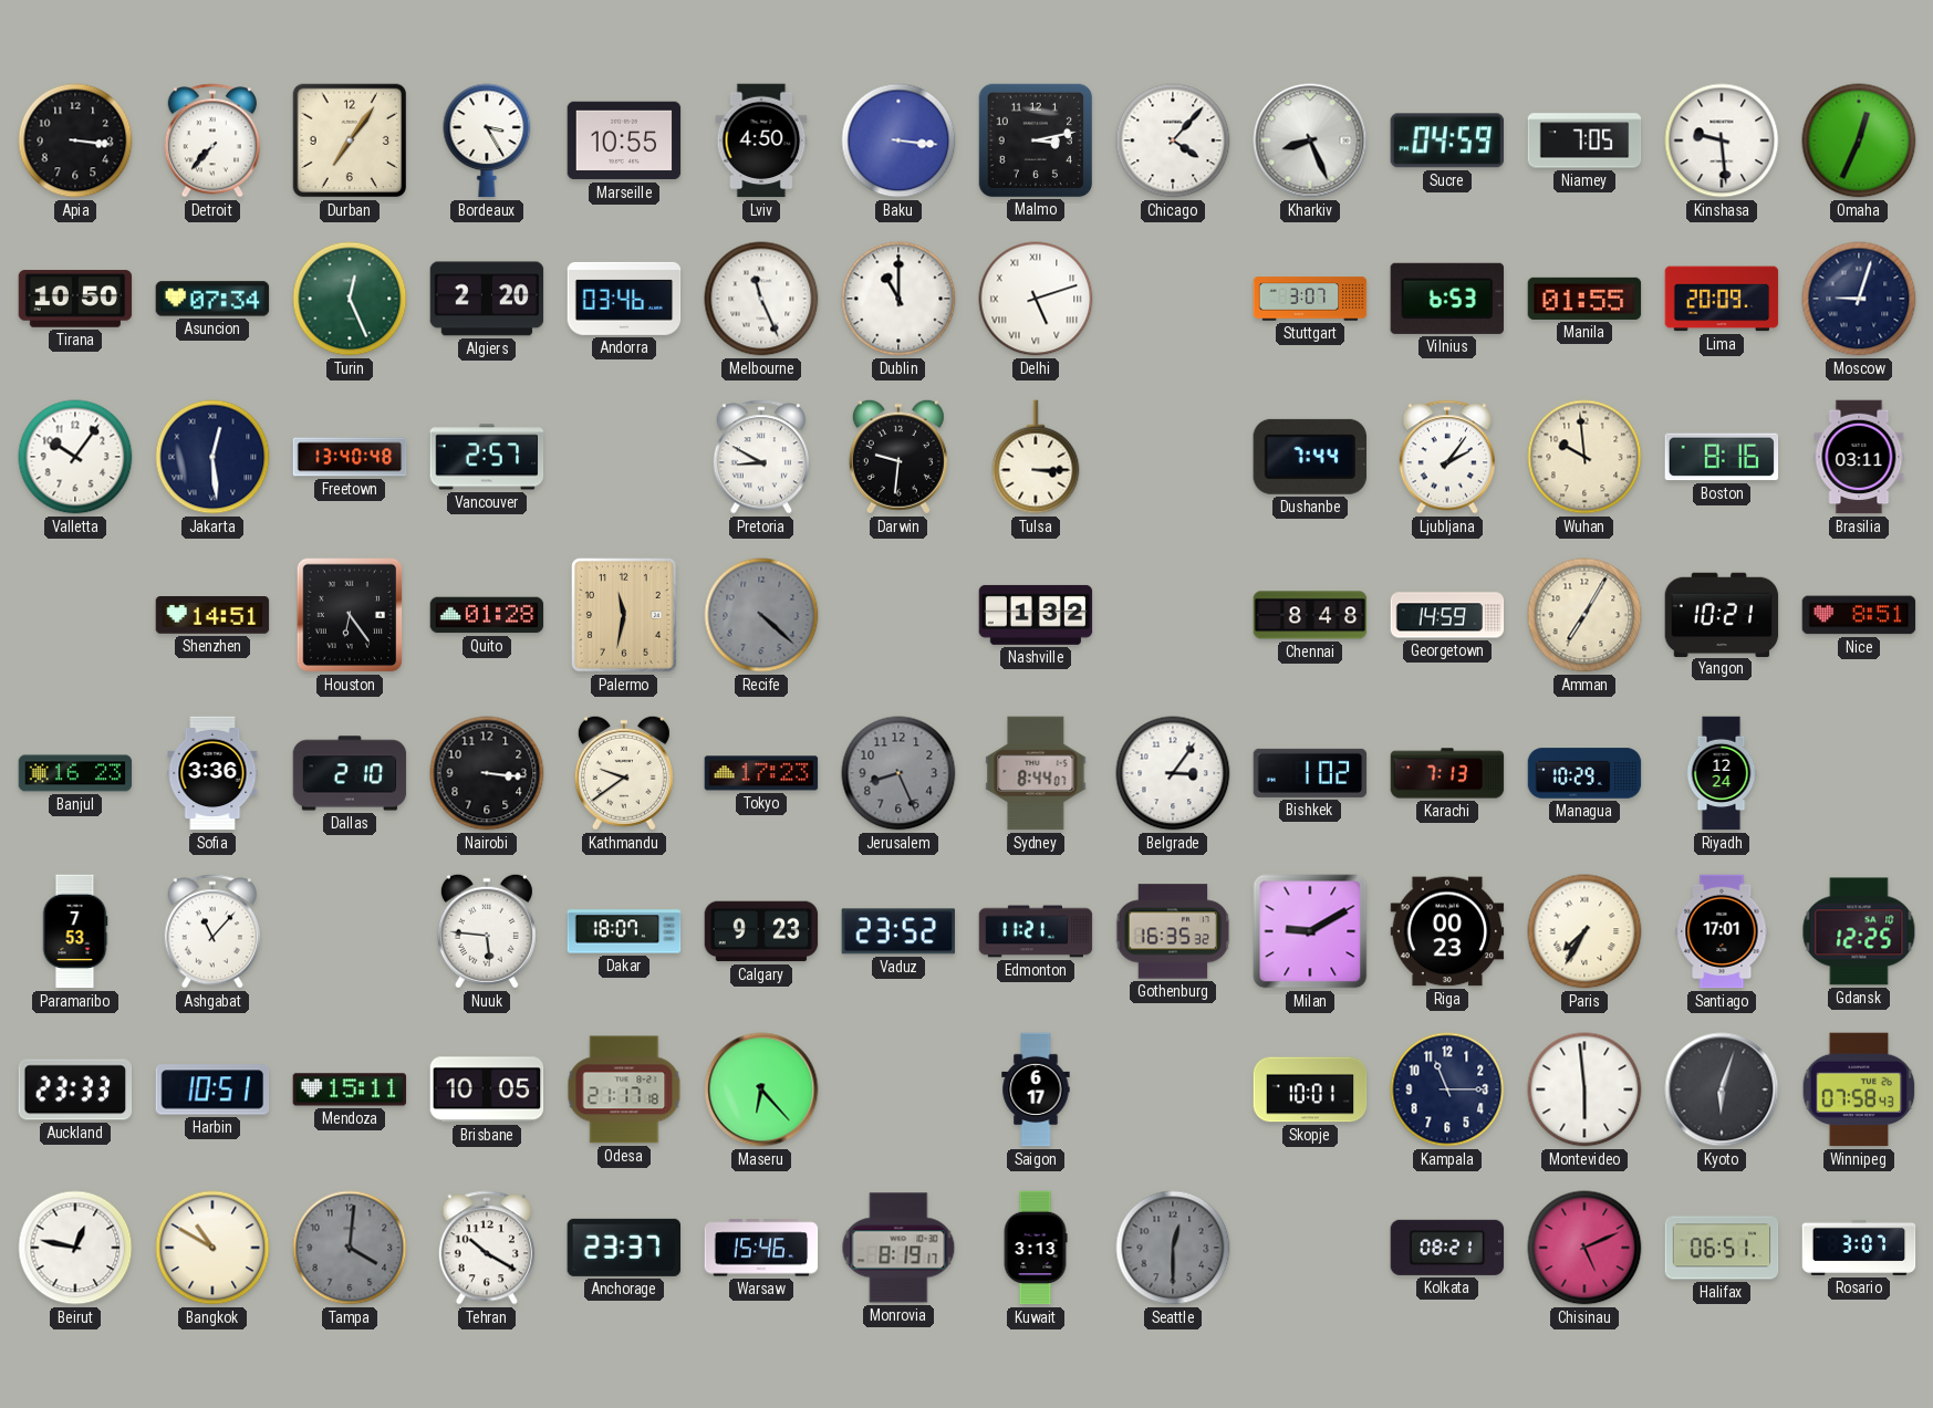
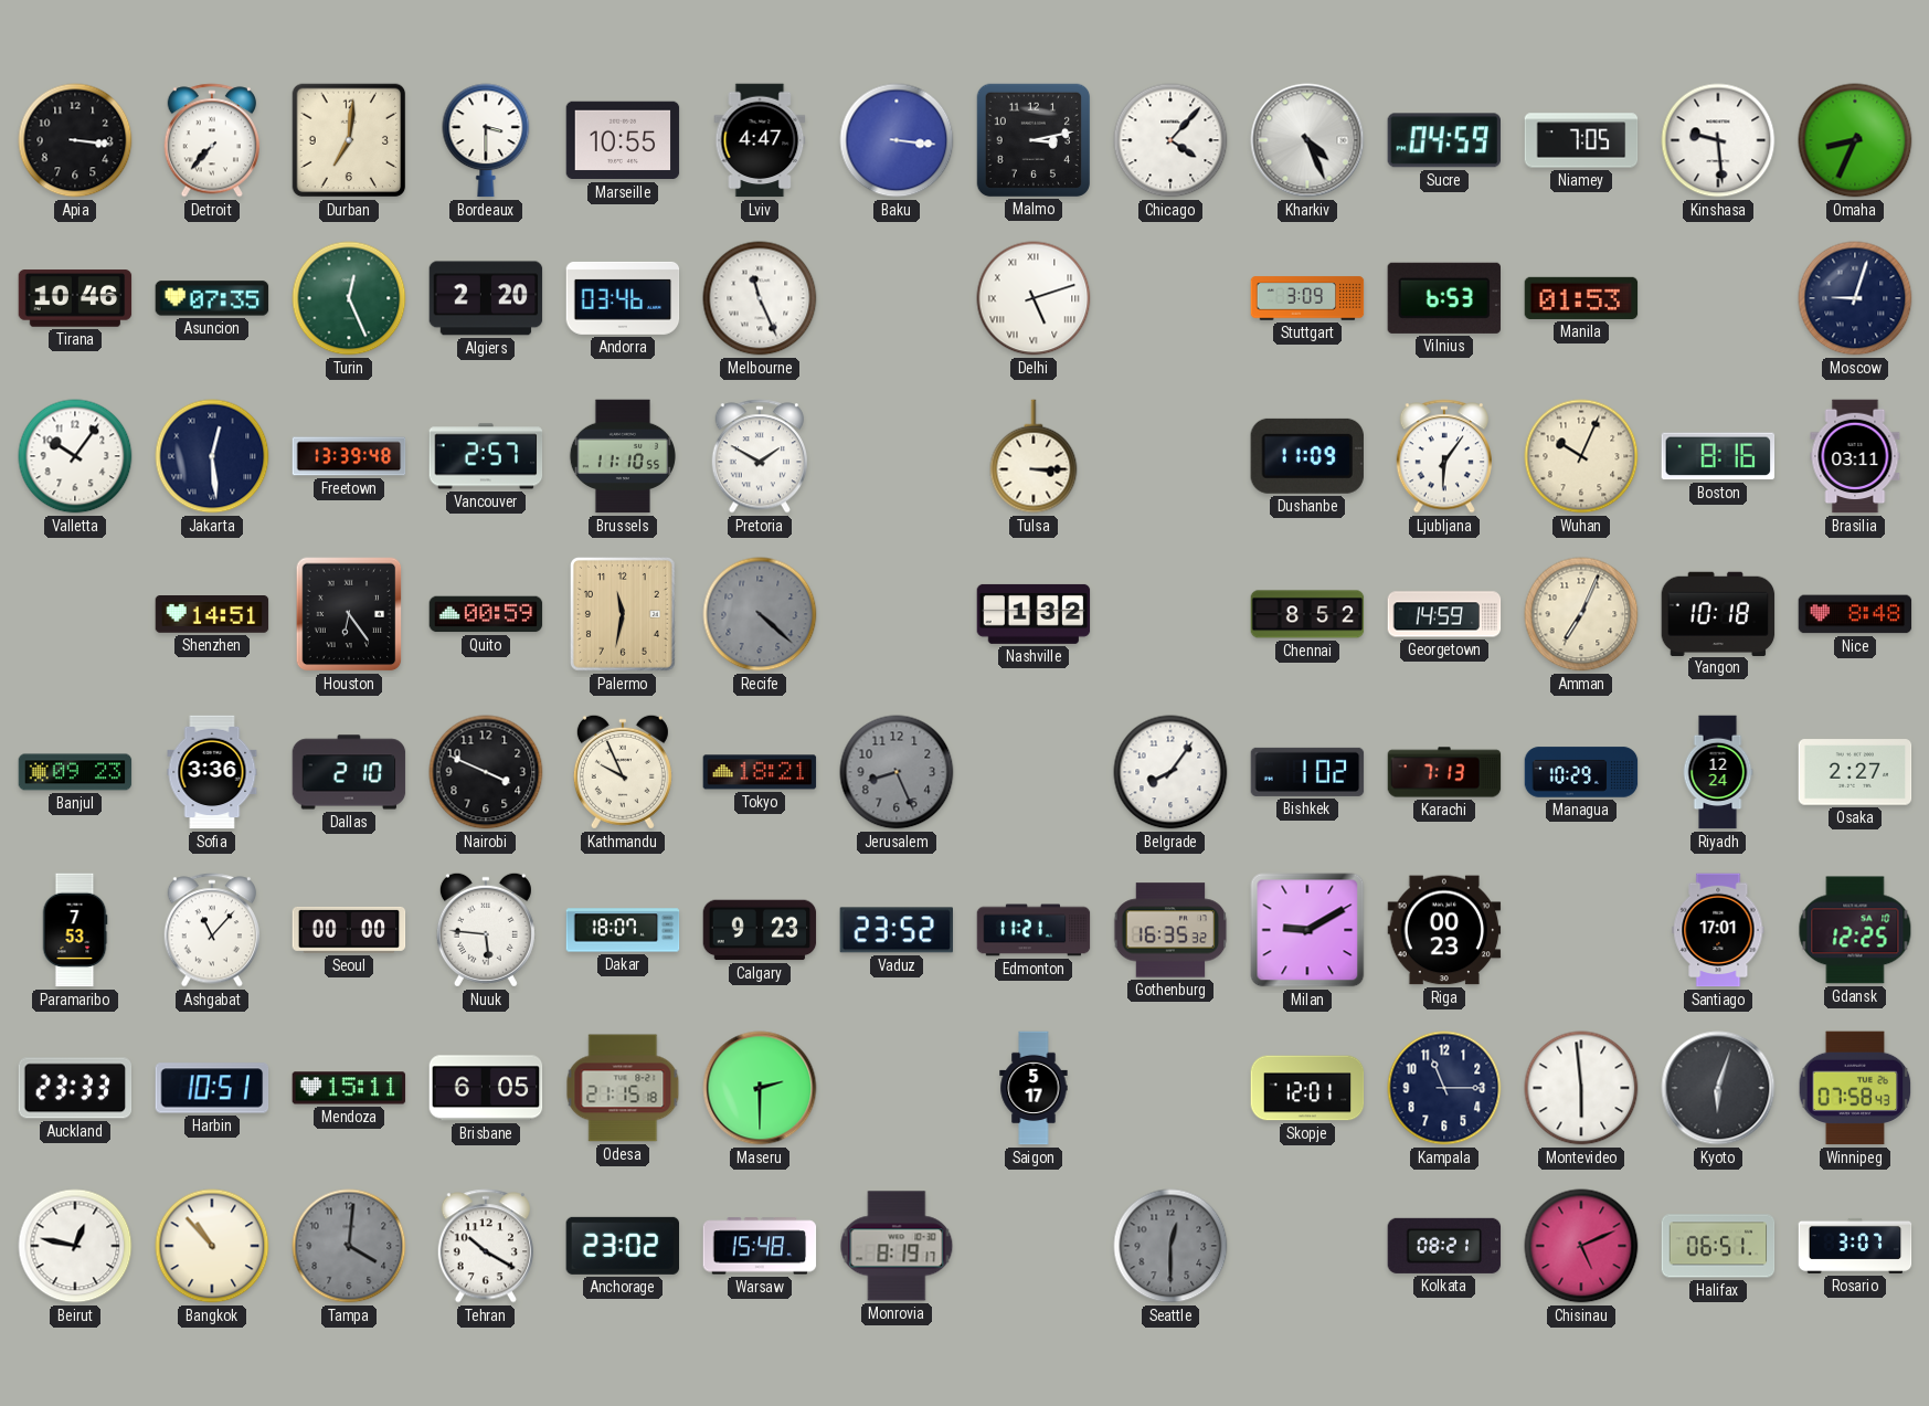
Durban: 7:06 -> 7:01 (349, 140)
Bordeaux: 3:25 -> 3:30 (486, 140)
Lviv: 4:50 -> 4:47 (760, 140)
Kharkiv: 8:26 -> 4:26 (1307, 140)
Omaha: 12:34 -> 8:34 (1855, 140)
Tirana: 10:50 -> 10:46 (75, 298)
Asuncion: 07:34 -> 07:35 (212, 298)
Dublin: 11:00 -> none (898, 299)
Stuttgart: 3:07 -> 3:09 (1307, 298)
Manila: 01:55 -> 01:53 (1581, 298)
Lima: 20:09 -> none (1722, 299)
Freetown: 13:40 -> 13:39 (349, 456)
Brussels: none -> 11:10 (622, 456)
Pretoria: 8:50 -> 1:50 (759, 456)
Darwin: 9:31 -> none (898, 457)
Dushanbe: 7:44 -> 11:09 (1306, 456)
Ljubljana: 2:06 -> 6:06 (1443, 456)
Wuhan: 9:59 -> 10:04 (1581, 456)
Quito: 01:28 -> 00:59 (486, 614)
Chennai: 8:48 -> 8:52 (1307, 614)
Amman: 7:05 -> 7:04 (1581, 614)
Yangon: 10:21 -> 10:18 (1718, 613)
Nice: 8:51 -> 8:48 (1855, 614)
Banjul: 16:23 -> 09:23 (75, 772)
Nairobi: 3:16 -> 3:49 (486, 772)
Kathmandu: 9:39 -> 9:56 (623, 772)
Tokyo: 17:23 -> 18:21 (760, 772)
Sydney: 8:44 -> none (1036, 773)
Belgrade: 3:06 -> 8:06 (1170, 772)
Osaka: none -> 2:27 (1855, 772)
Seoul: none -> 00:00 (349, 930)
Paris: 7:35 -> none (1584, 931)
Brisbane: 10:05 -> 6:05 (486, 1088)
Odesa: 21:17 -> 21:15 (623, 1088)
Maseru: 6:23 -> 2:30 (760, 1088)
Saigon: 6:17 -> 5:17 (1034, 1088)
Skopje: 10:01 -> 12:01 (1307, 1088)
Bangkok: 10:50 -> 10:53 (212, 1246)
Anchorage: 23:37 -> 23:02 (622, 1246)
Warsaw: 15:46 -> 15:48 (760, 1246)
Kuwait: 3:13 -> none (1036, 1248)
